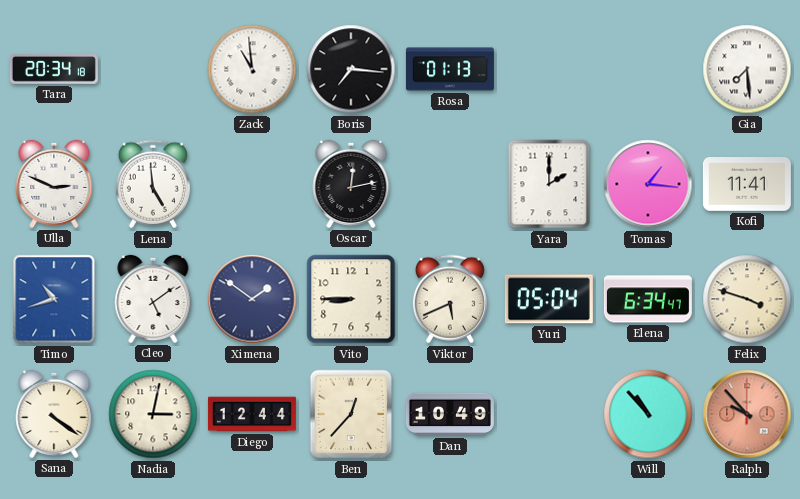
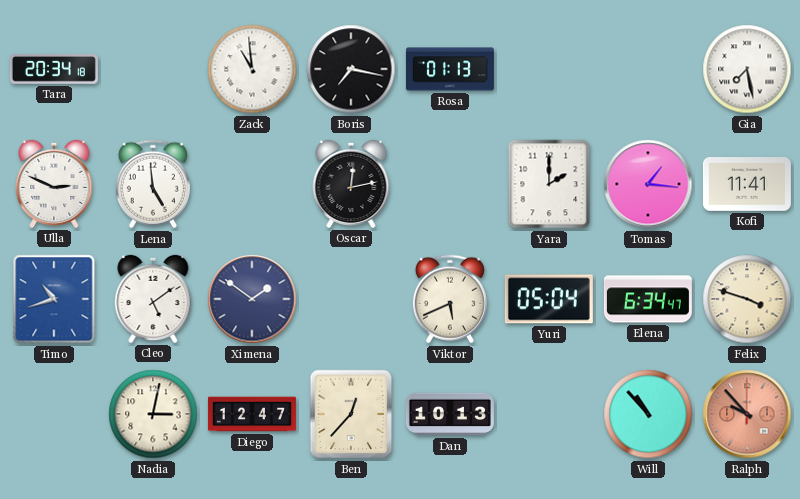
Boris: 7:16 -> 7:17 (351, 69)
Gia: 7:29 -> 7:28 (747, 69)
Vito: 8:45 -> none (351, 299)
Sana: 4:21 -> none (54, 414)
Diego: 12:44 -> 12:47 (252, 414)
Dan: 10:49 -> 10:13 (450, 414)
